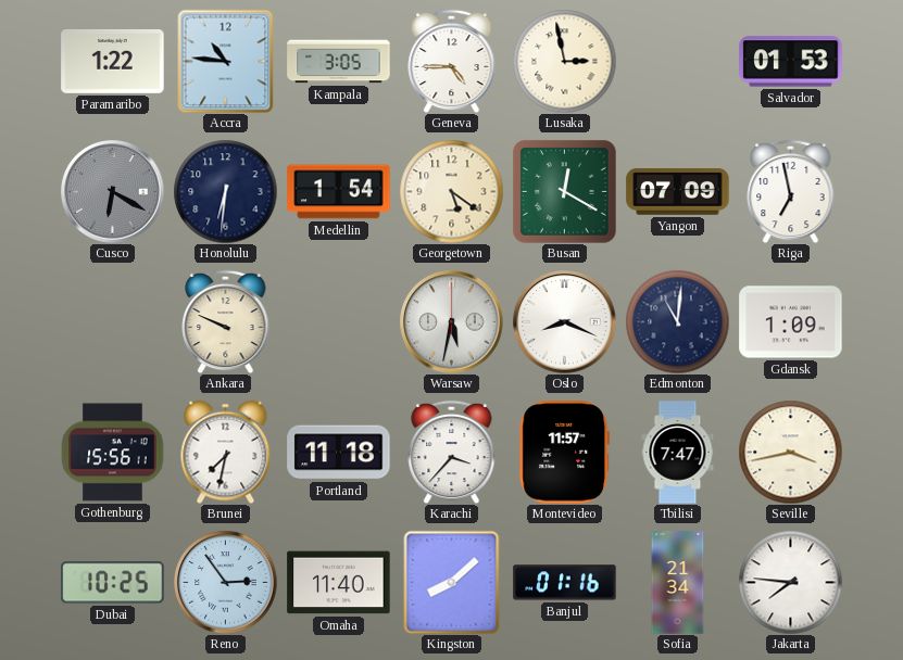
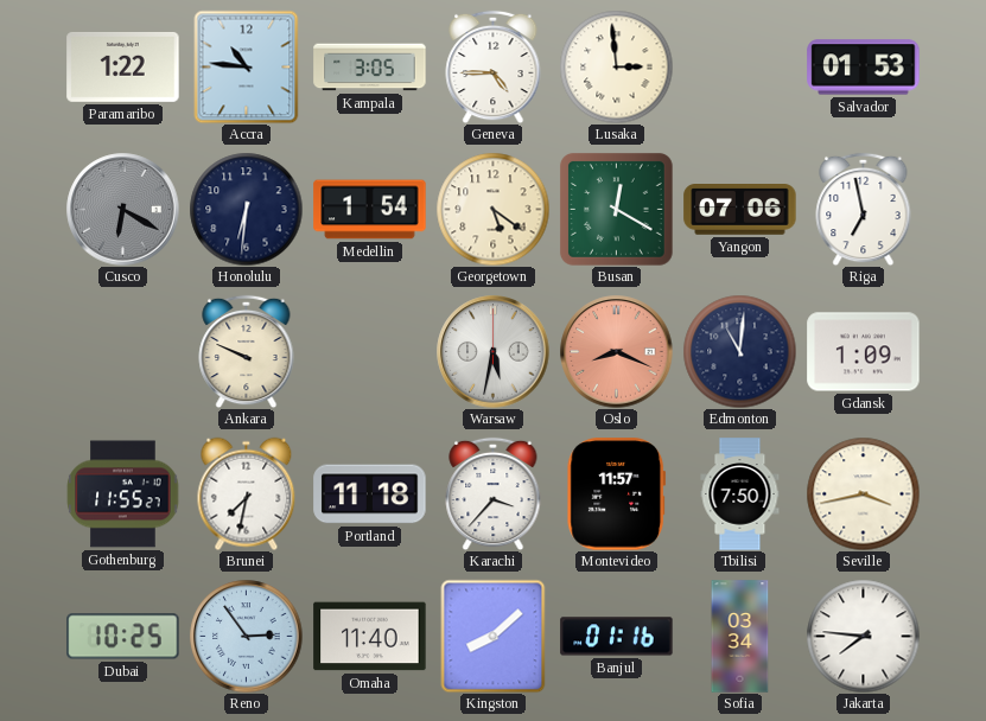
Lusaka: 2:58 -> 2:59 (616, 66)
Yangon: 07:09 -> 07:06 (740, 210)
Oslo dial: white -> salmon (617, 352)
Gothenburg: 15:56 -> 11:55 (122, 495)
Tbilisi: 7:47 -> 7:50 (740, 495)
Sofia: 21:34 -> 03:34 (740, 637)
